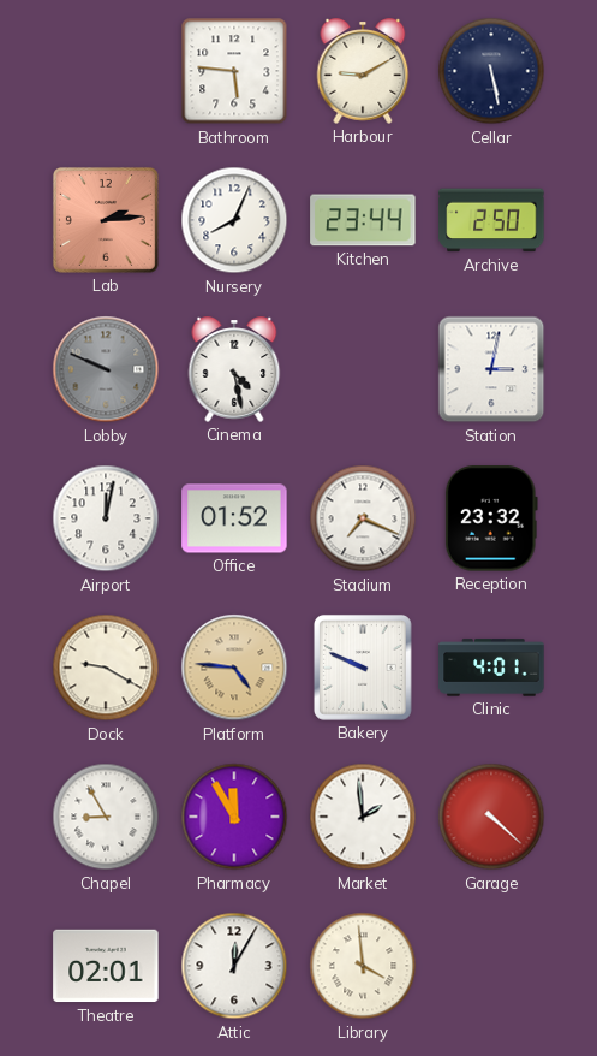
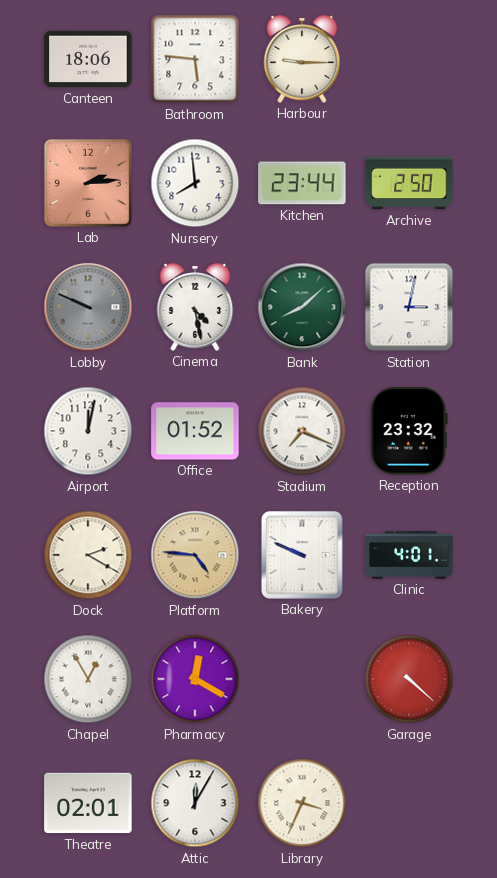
Canteen: none -> 18:06 (88, 59)
Harbour: 9:10 -> 9:15 (302, 59)
Cellar: 5:28 -> none (491, 71)
Nursery: 8:04 -> 7:59 (195, 183)
Bank: none -> 8:08 (302, 307)
Dock: 9:20 -> 2:20 (88, 555)
Chapel: 8:55 -> 12:55 (88, 679)
Pharmacy: 11:55 -> 12:20 (195, 679)
Market: 1:59 -> none (363, 817)
Library: 3:59 -> 3:34 (302, 803)
